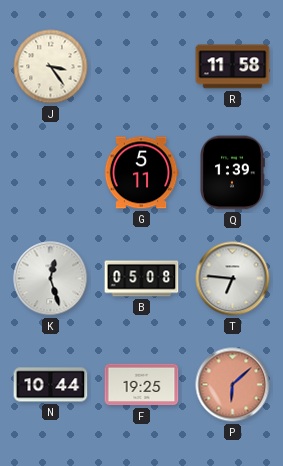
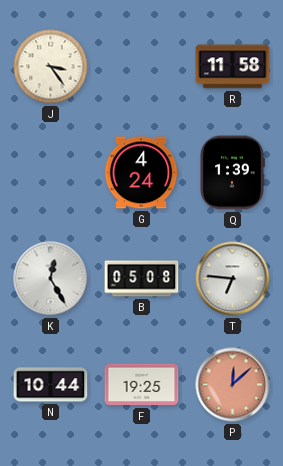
G: 5:11 -> 4:24 (141, 173)
K: 12:27 -> 12:25 (51, 279)
P: 6:08 -> 12:08 (233, 385)
